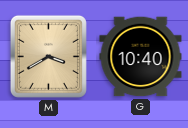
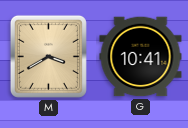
G: 10:40 -> 10:41 (141, 57)
